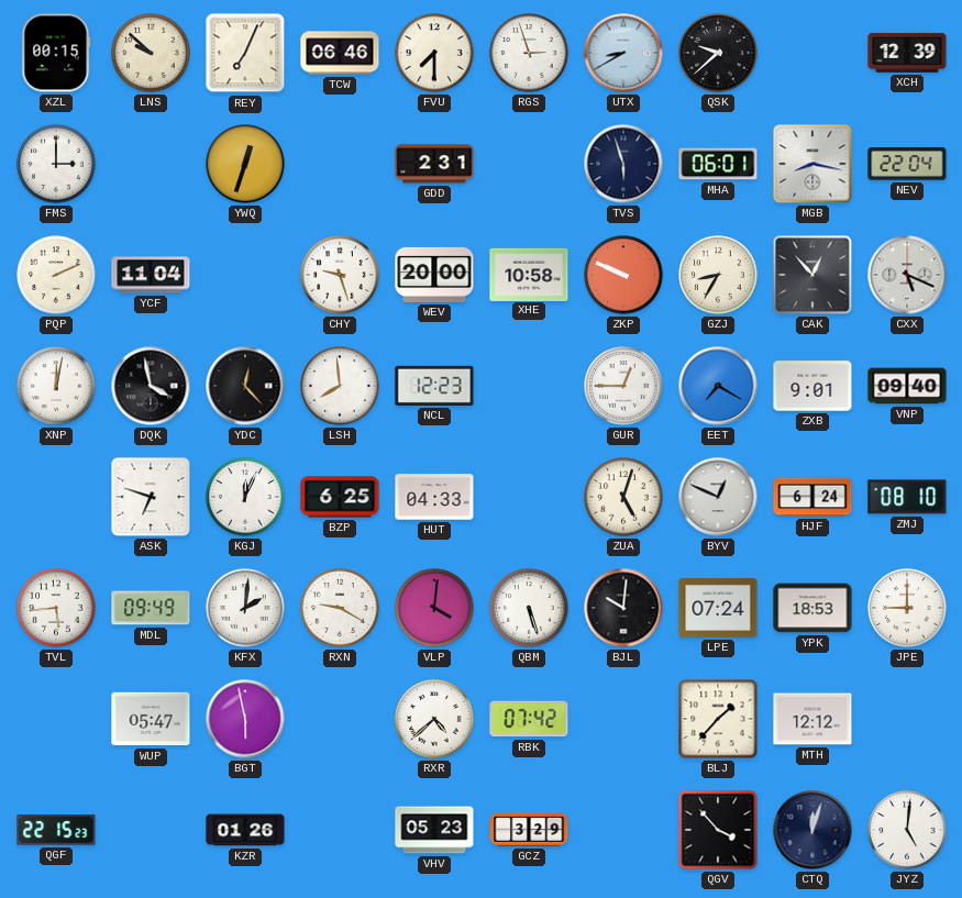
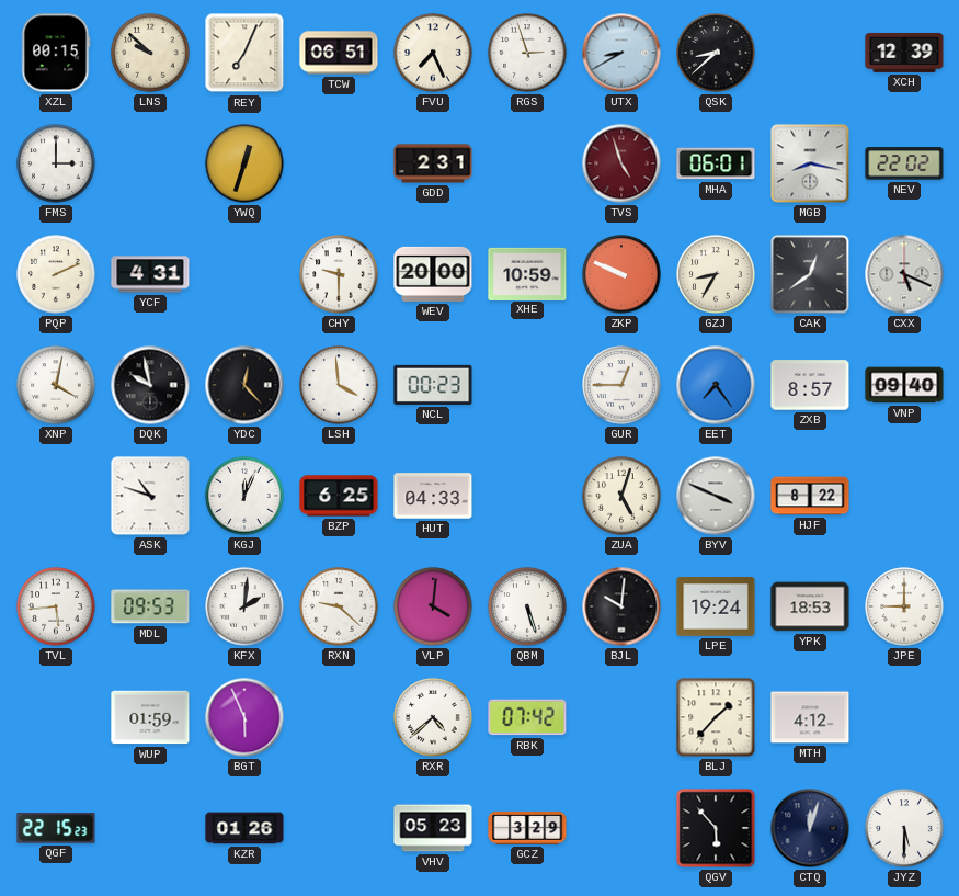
TCW: 06:46 -> 06:51 (339, 53)
FVU: 7:30 -> 7:26 (433, 53)
QSK: 9:38 -> 8:38 (716, 53)
TVS: 5:57 -> 4:57 (621, 163)
TVS dial: navy -> burgundy (621, 163)
NEV: 22:04 -> 22:02 (904, 163)
YCF: 11:04 -> 4:31 (150, 274)
CHY: 9:27 -> 9:30 (339, 274)
XHE: 10:58 -> 10:59 (527, 273)
CAK: 12:53 -> 12:39 (810, 274)
XNP: 12:02 -> 4:02 (56, 385)
DQK: 3:58 -> 9:58 (150, 385)
LSH: 7:59 -> 3:59 (339, 385)
NCL: 12:23 -> 00:23 (433, 385)
EET: 7:20 -> 7:24 (716, 385)
ZXB: 9:01 -> 8:57 (810, 385)
ASK: 6:48 -> 10:48 (150, 496)
BYV: 12:49 -> 3:49 (716, 496)
HJF: 6:24 -> 8:22 (810, 496)
ZMJ: 08:10 -> none (907, 497)
MDL: 09:49 -> 09:53 (150, 606)
RXN: 9:20 -> 9:22 (339, 606)
LPE: 07:24 -> 19:24 (716, 606)
WUP: 05:47 -> 01:59 (150, 717)
BGT: 5:58 -> 5:56 (244, 717)
MTH: 12:12 -> 4:12 (810, 717)
QGV: 3:53 -> 5:53 (716, 828)
JYZ: 5:01 -> 5:30 (904, 828)
